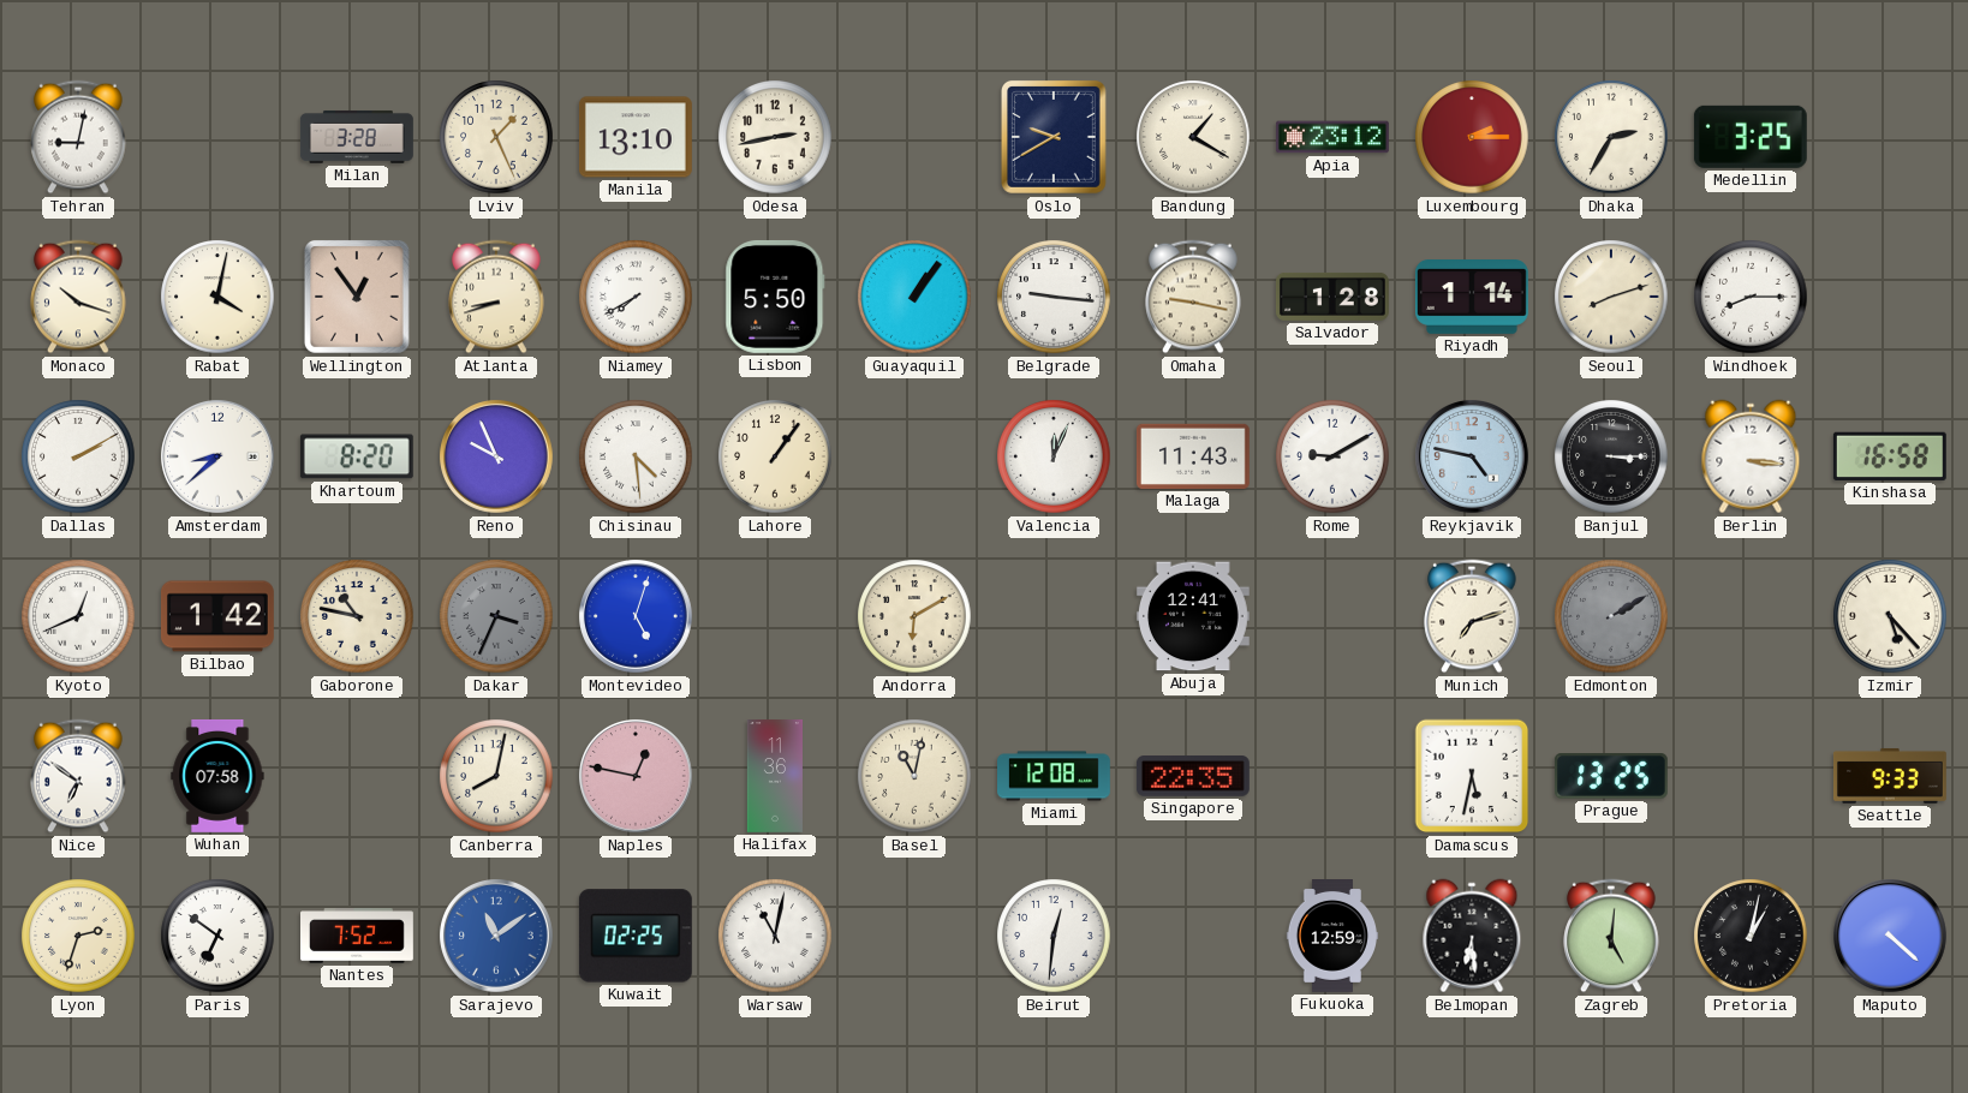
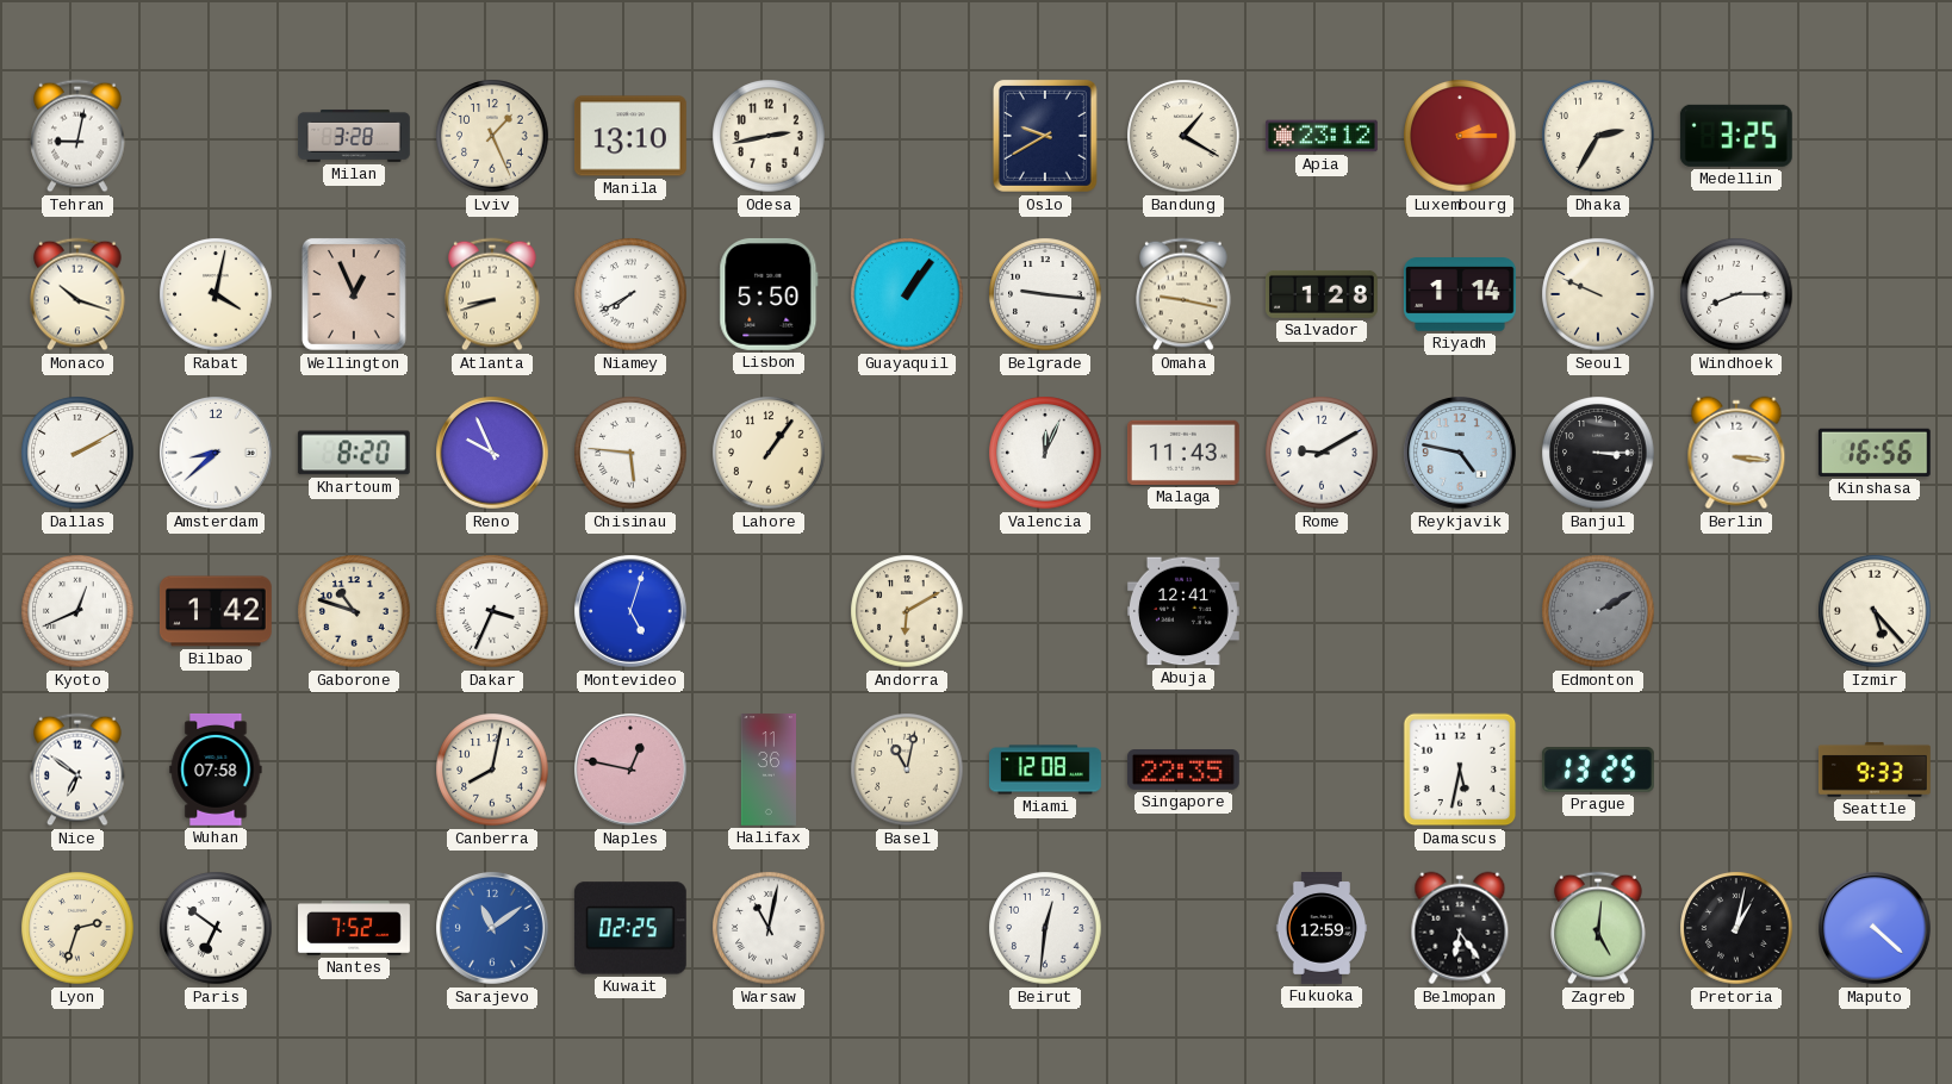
Wellington: 12:54 -> 12:56 (354, 294)
Seoul: 8:12 -> 9:49 (1598, 294)
Chisinau: 4:29 -> 5:46 (630, 453)
Kinshasa: 16:58 -> 16:56 (1875, 453)
Gaborone: 10:47 -> 10:48 (354, 611)
Dakar dial: grey -> white (492, 611)
Munich: 7:12 -> none (1472, 616)
Belmopan: 6:29 -> 6:24 (1460, 928)
